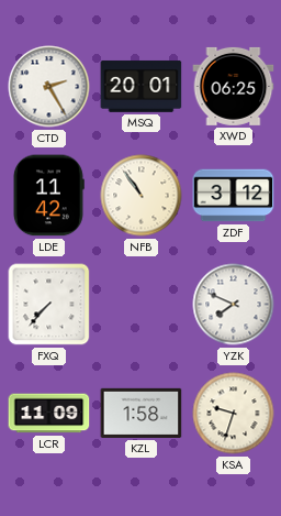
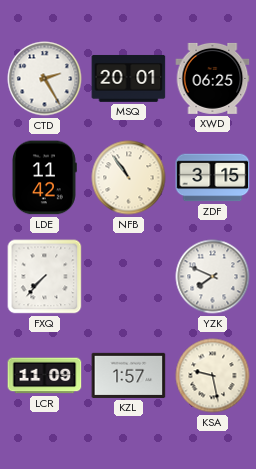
ZDF: 3:12 -> 3:15 (213, 178)
KZL: 1:58 -> 1:57 (129, 375)
KSA: 9:33 -> 9:28 (213, 376)
